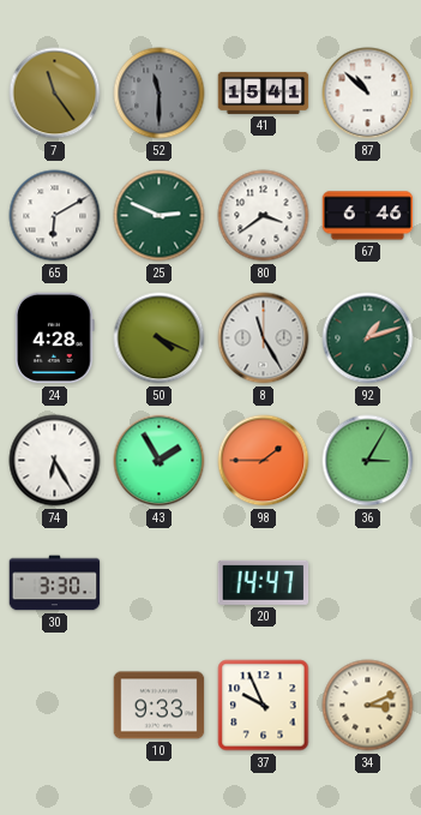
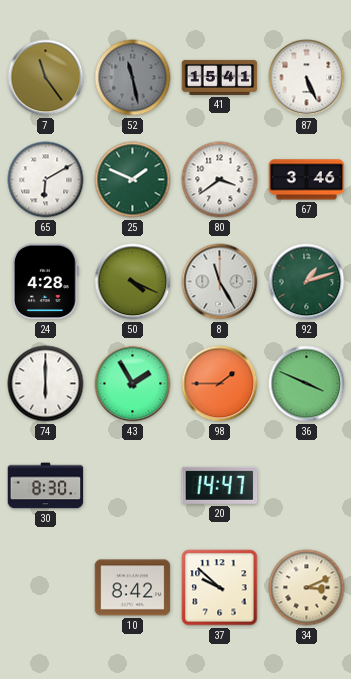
52: 11:30 -> 11:28 (133, 78)
87: 10:52 -> 5:26 (307, 78)
25: 2:49 -> 1:49 (133, 180)
67: 6:46 -> 3:46 (307, 180)
74: 6:25 -> 6:00 (46, 384)
36: 3:05 -> 3:49 (307, 384)
30: 3:30 -> 8:30 (46, 486)
10: 9:33 -> 8:42 (133, 588)
37: 9:56 -> 9:52 (220, 588)
